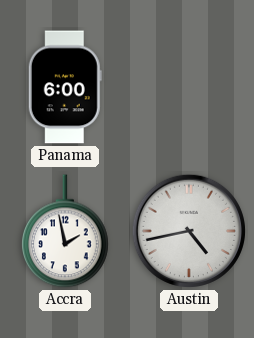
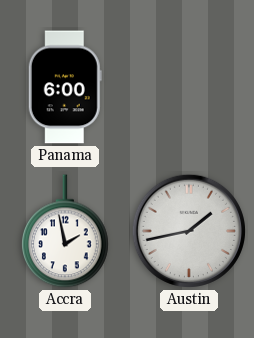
Austin: 4:43 -> 1:43 (189, 231)
